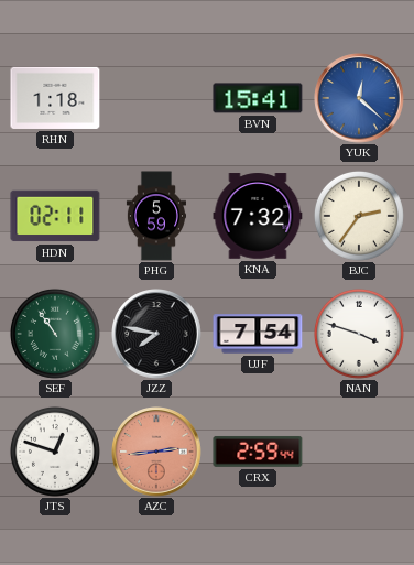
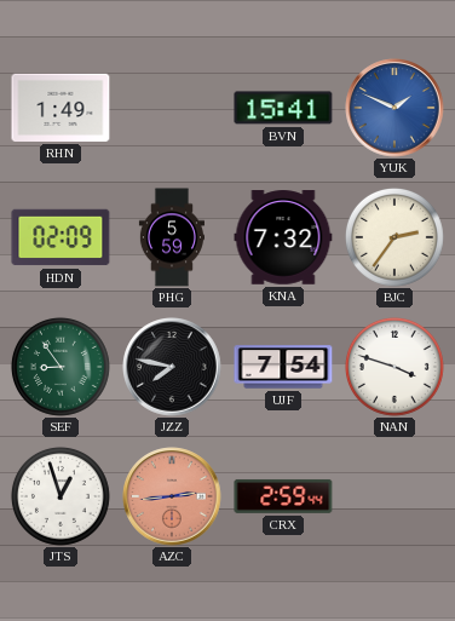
RHN: 1:18 -> 1:49 (61, 108)
YUK: 12:22 -> 1:49 (394, 108)
HDN: 02:11 -> 02:09 (61, 237)
SEF: 10:54 -> 8:54 (61, 367)
JTS: 12:48 -> 12:57 (61, 496)
